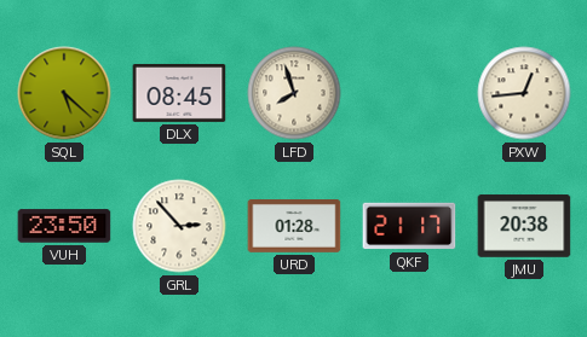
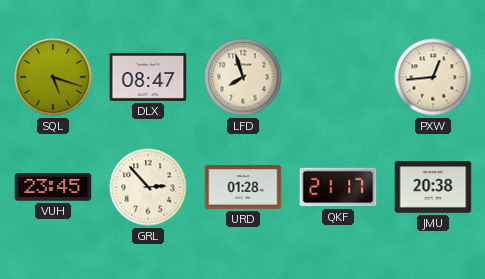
SQL: 5:22 -> 5:18 (53, 77)
DLX: 08:45 -> 08:47 (148, 77)
VUH: 23:50 -> 23:45 (53, 187)
